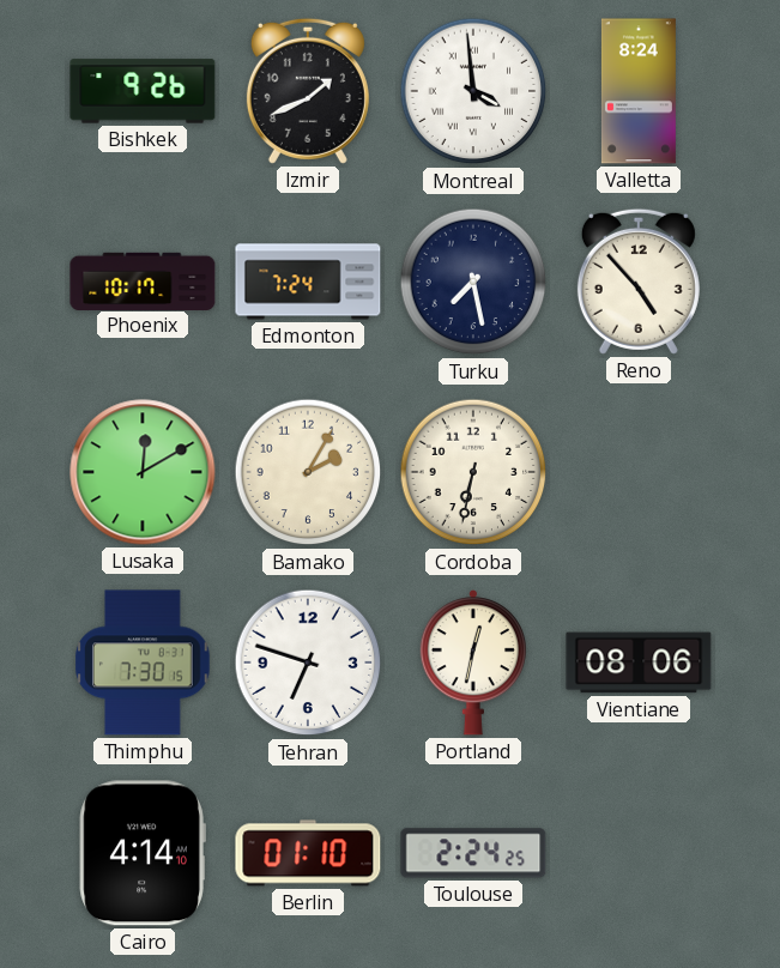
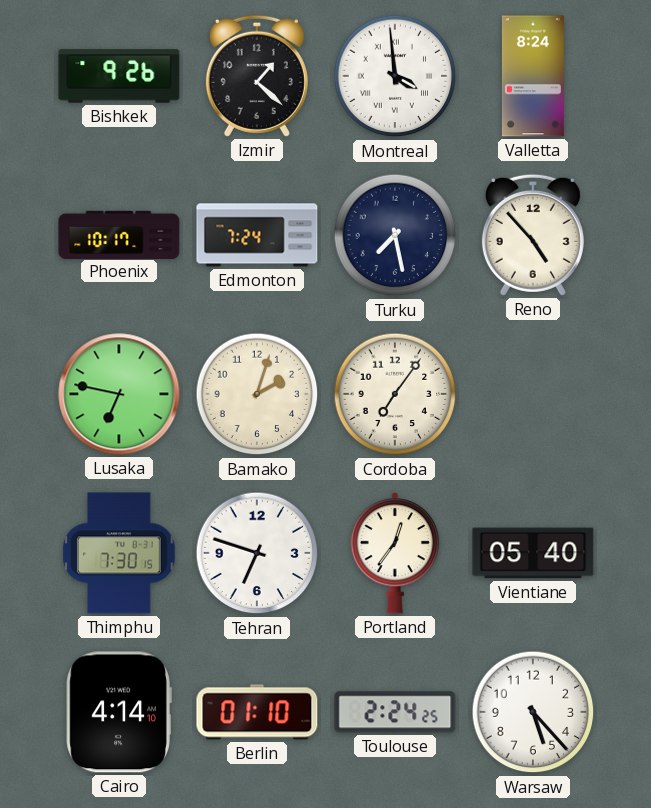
Izmir: 1:41 -> 1:22 (257, 76)
Lusaka: 12:10 -> 6:47 (119, 394)
Bamako: 2:05 -> 2:03 (257, 394)
Cordoba: 6:32 -> 7:06 (395, 394)
Portland: 12:32 -> 12:36 (394, 554)
Vientiane: 08:06 -> 05:40 (533, 553)
Warsaw: none -> 5:23 (533, 712)
